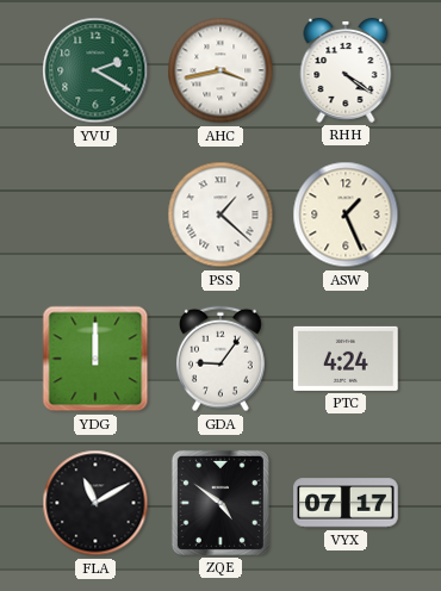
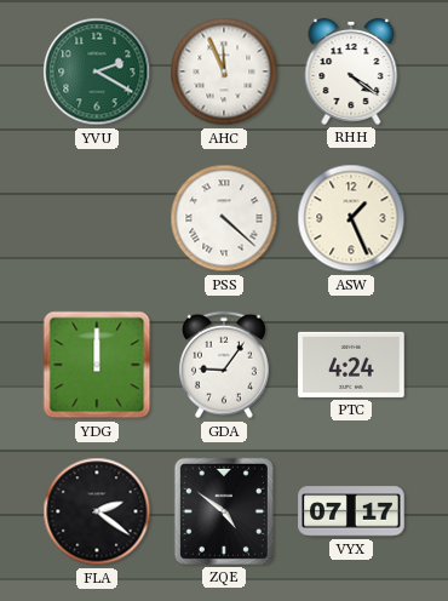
AHC: 3:43 -> 11:56 (224, 71)
PSS: 1:22 -> 4:22 (224, 218)
FLA: 11:10 -> 2:21 (97, 511)
